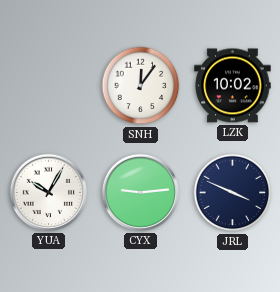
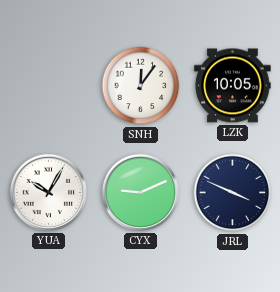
LZK: 10:02 -> 10:05 (233, 86)
CYX: 9:14 -> 9:11 (140, 192)
